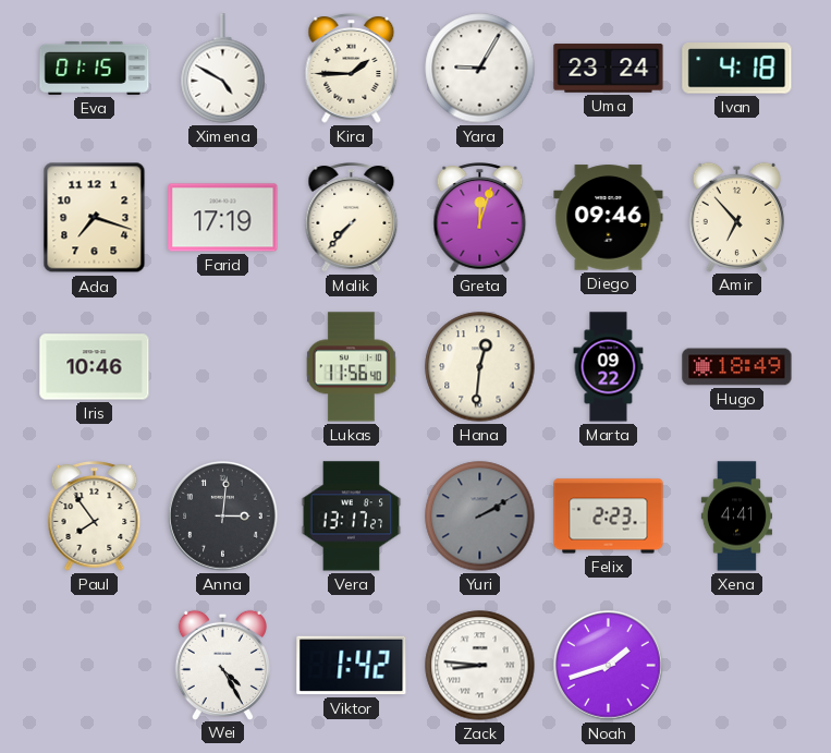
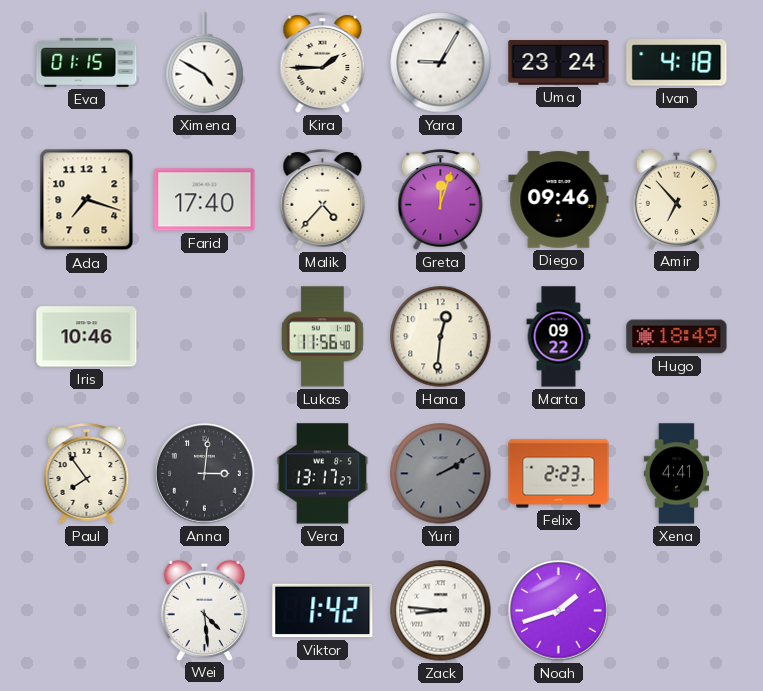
Farid: 17:19 -> 17:40 (205, 200)
Malik: 7:37 -> 4:37 (323, 200)
Wei: 4:25 -> 4:29 (204, 610)
